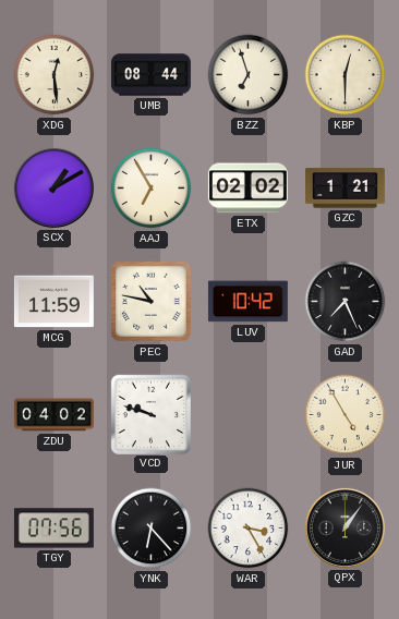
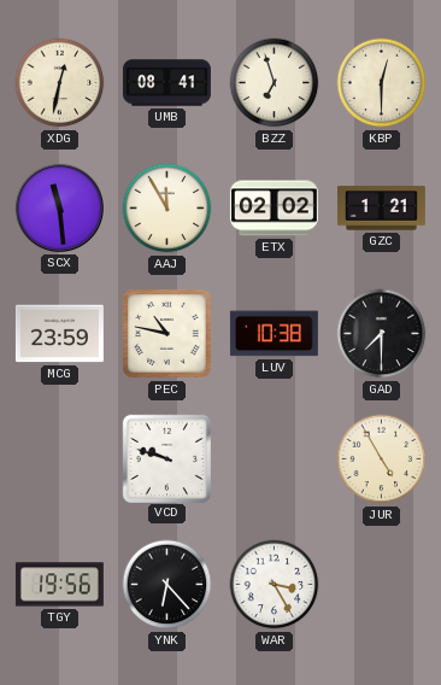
XDG: 12:29 -> 12:32 (60, 83)
UMB: 08:44 -> 08:41 (166, 83)
SCX: 1:10 -> 11:29 (59, 207)
AAJ: 6:55 -> 11:55 (167, 209)
MCG: 11:59 -> 23:59 (59, 334)
LUV: 10:42 -> 10:38 (274, 334)
GAD: 7:26 -> 7:30 (382, 334)
ZDU: 04:02 -> none (53, 415)
TGY: 07:56 -> 19:56 (59, 585)
QPX: 1:06 -> none (344, 527)
